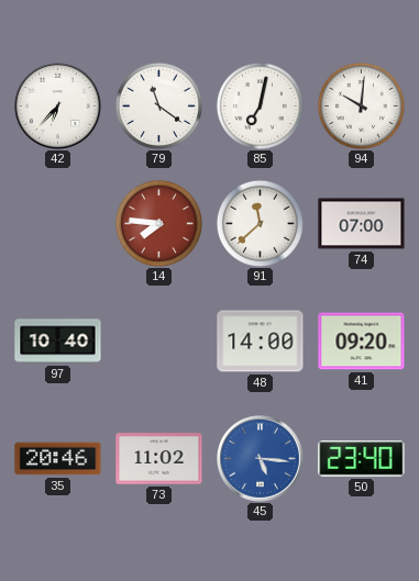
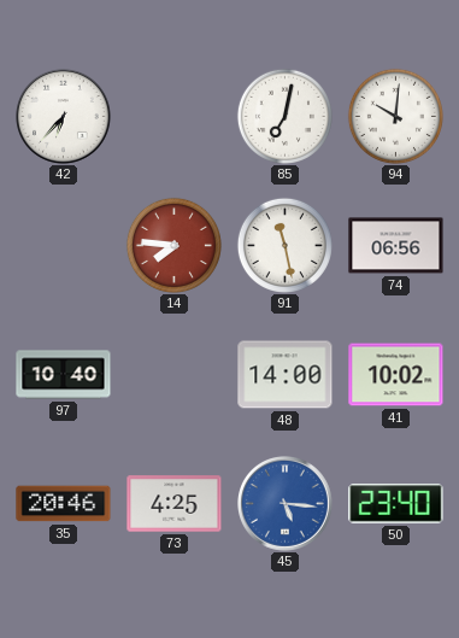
79: 11:21 -> none (158, 105)
91: 11:38 -> 11:28 (284, 245)
74: 07:00 -> 06:56 (396, 246)
41: 09:20 -> 10:02 (396, 375)
73: 11:02 -> 4:25 (175, 504)
